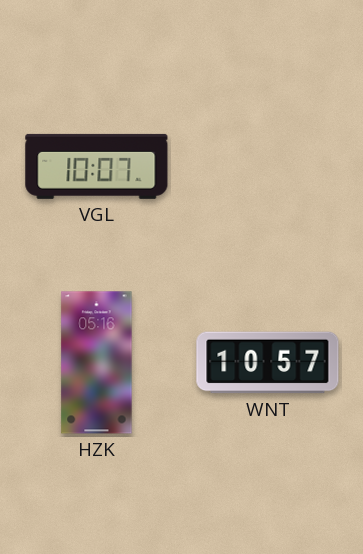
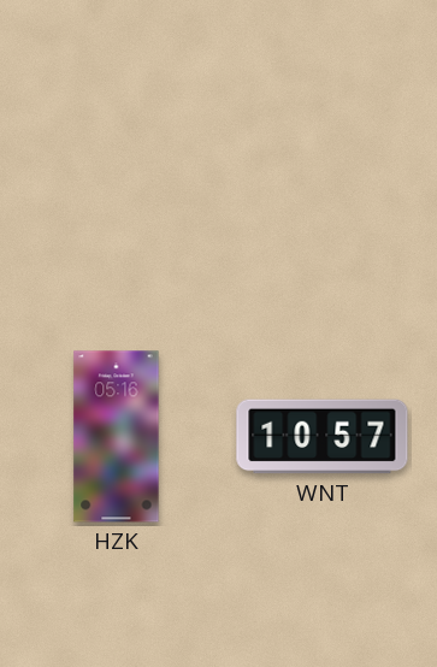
VGL: 10:07 -> none (97, 166)
